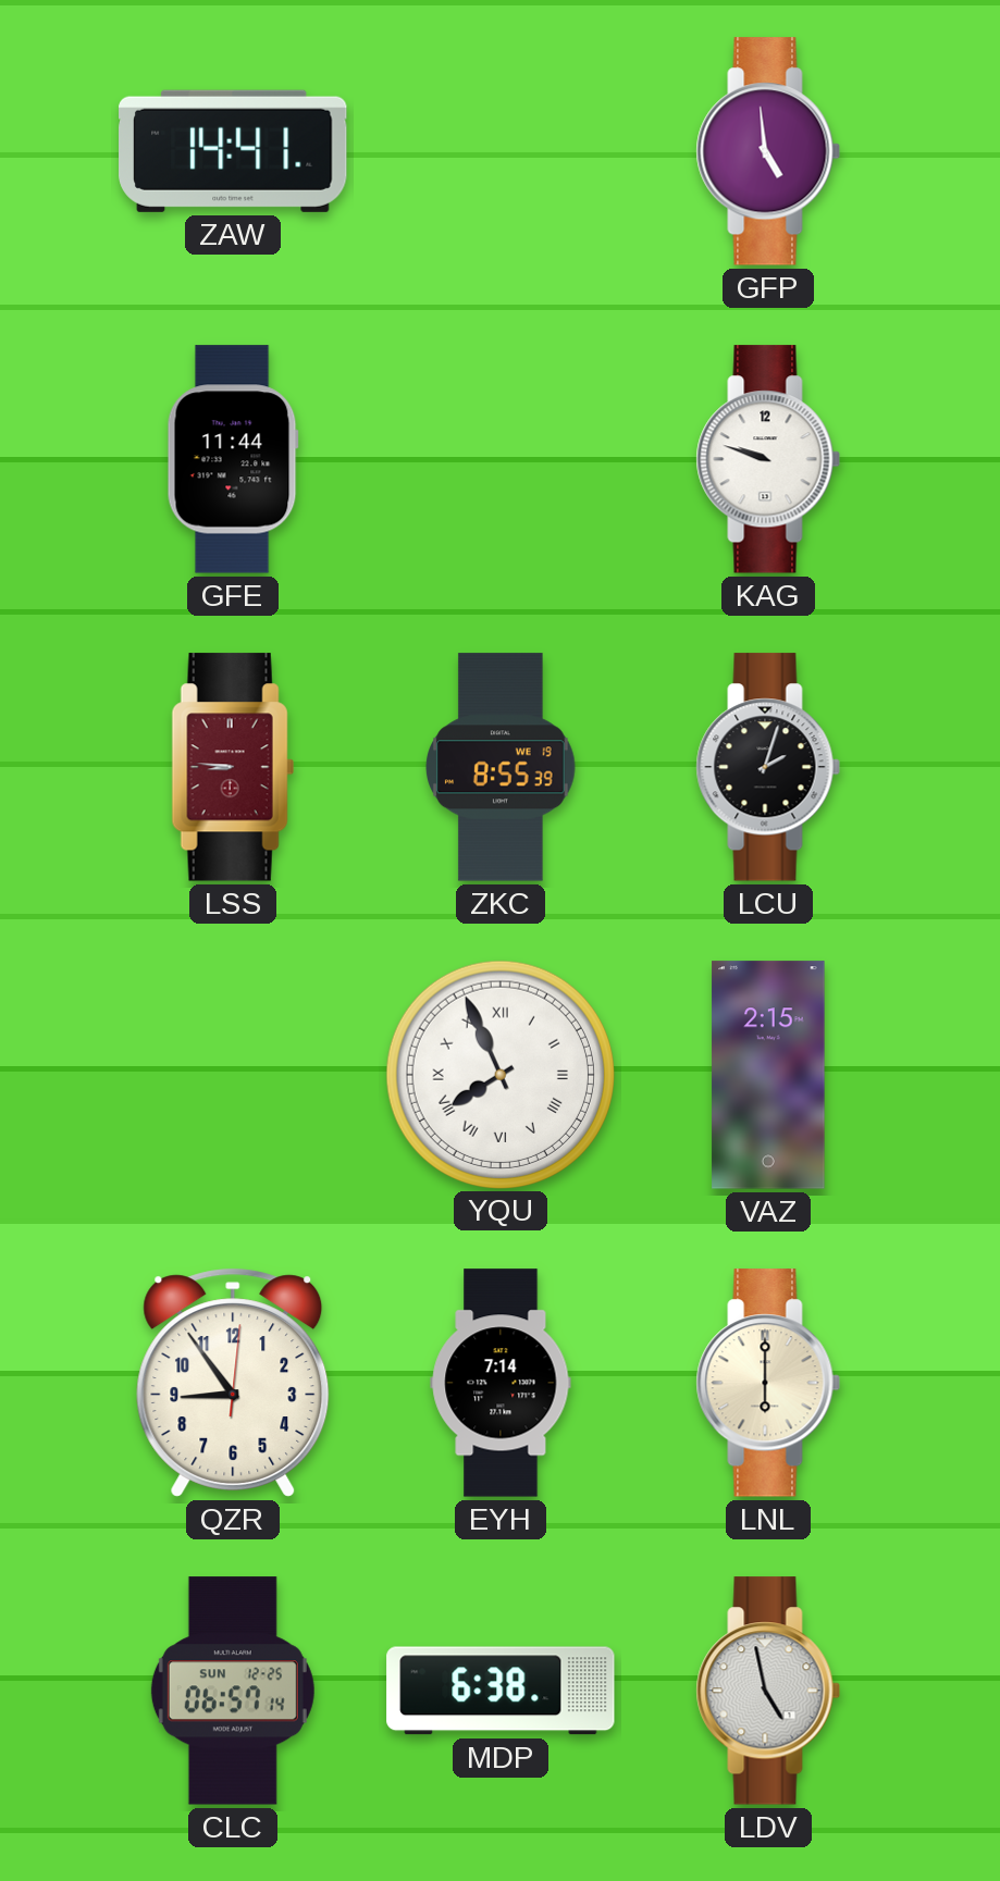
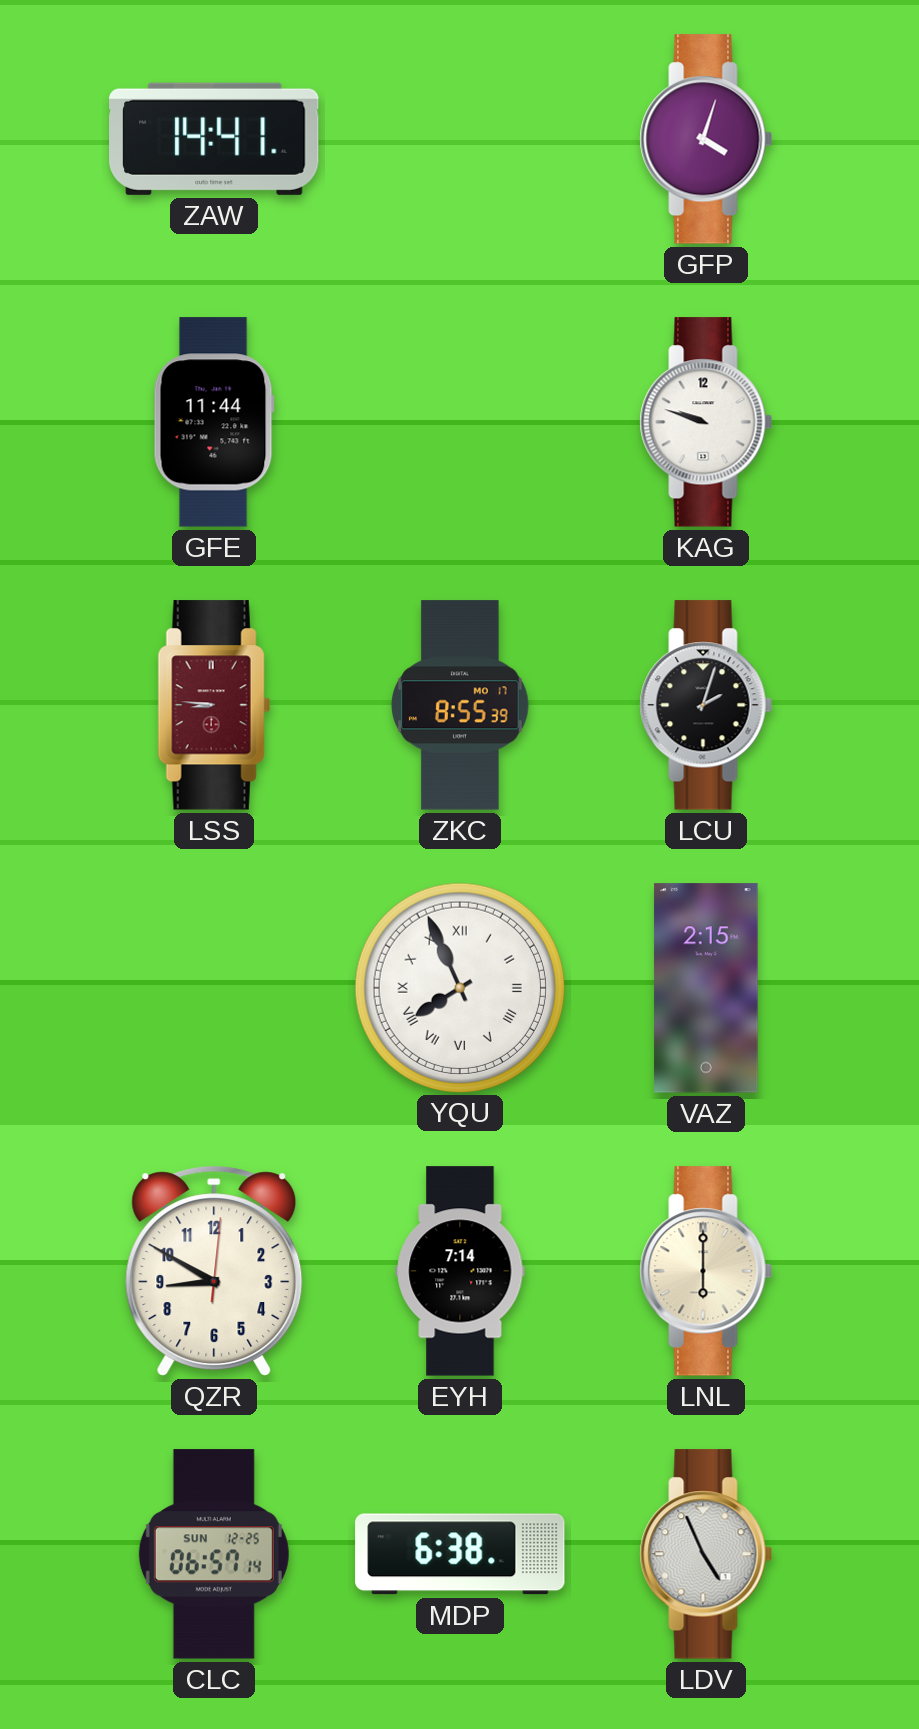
GFP: 4:59 -> 4:03 (706, 139)
ZKC date: WE 19 -> MO 17 (460, 705)
QZR: 8:54 -> 8:50 (214, 1271)
LDV: 4:58 -> 4:56 (706, 1554)
